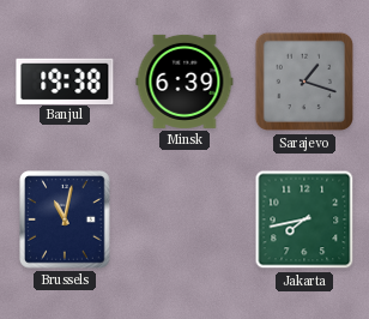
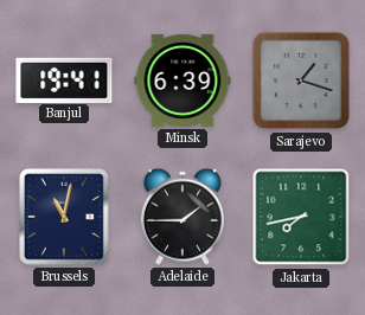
Banjul: 19:38 -> 19:41 (64, 79)
Adelaide: none -> 1:45 (182, 217)
